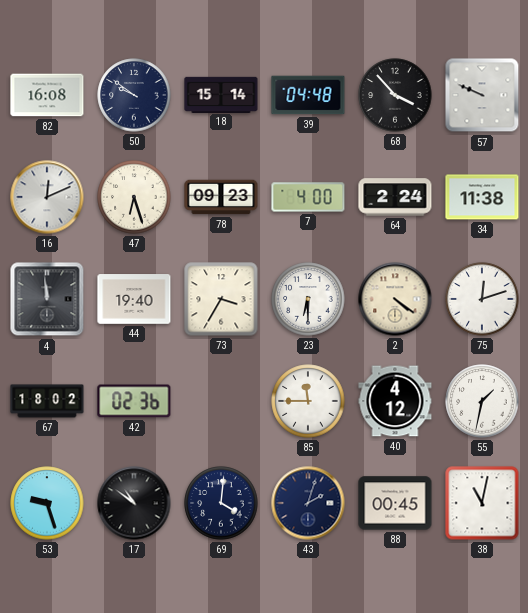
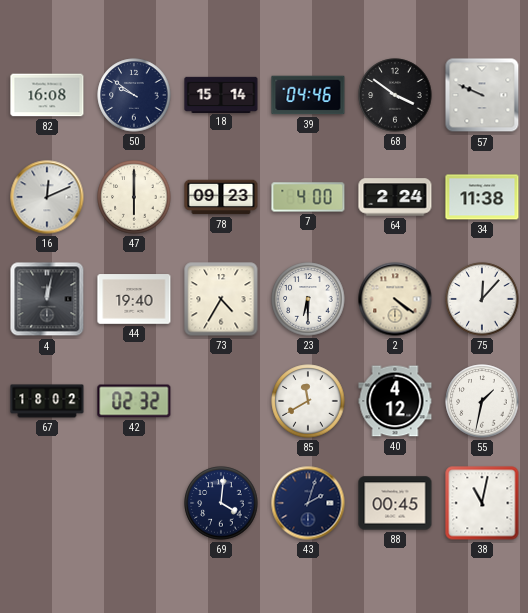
39: 04:48 -> 04:46 (308, 95)
68: 3:53 -> 3:51 (395, 95)
47: 6:27 -> 6:00 (134, 197)
4: 11:59 -> 12:02 (47, 299)
73: 3:35 -> 4:35 (221, 299)
75: 12:12 -> 12:07 (482, 299)
42: 02:36 -> 02:32 (134, 401)
85: 11:45 -> 11:40 (308, 401)
53: 9:27 -> none (47, 503)
17: 10:51 -> none (134, 503)
